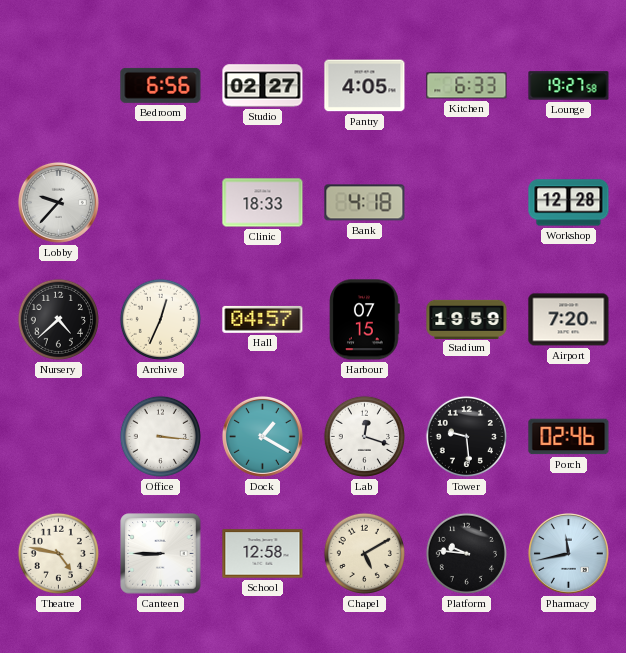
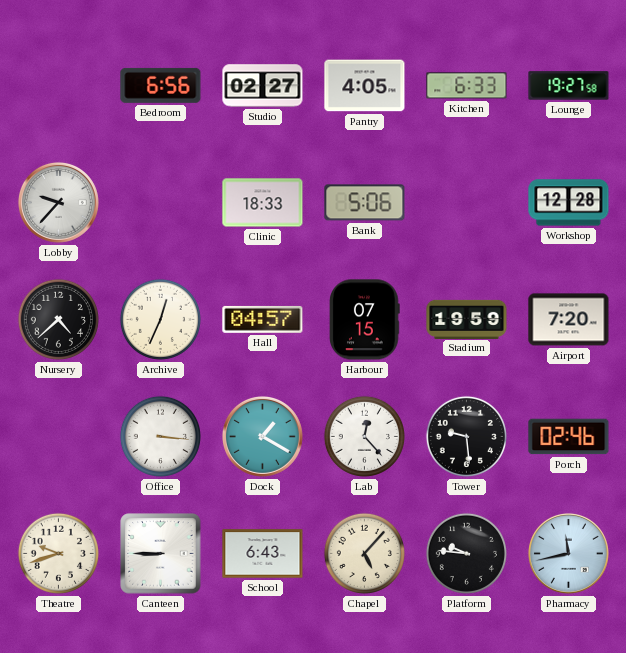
Bank: 4:18 -> 5:06 (365, 203)
Lab: 12:18 -> 12:23 (364, 436)
Theatre: 4:47 -> 9:42 (58, 553)
School: 12:58 -> 6:43 (263, 554)
Chapel: 5:10 -> 5:07 (364, 553)
